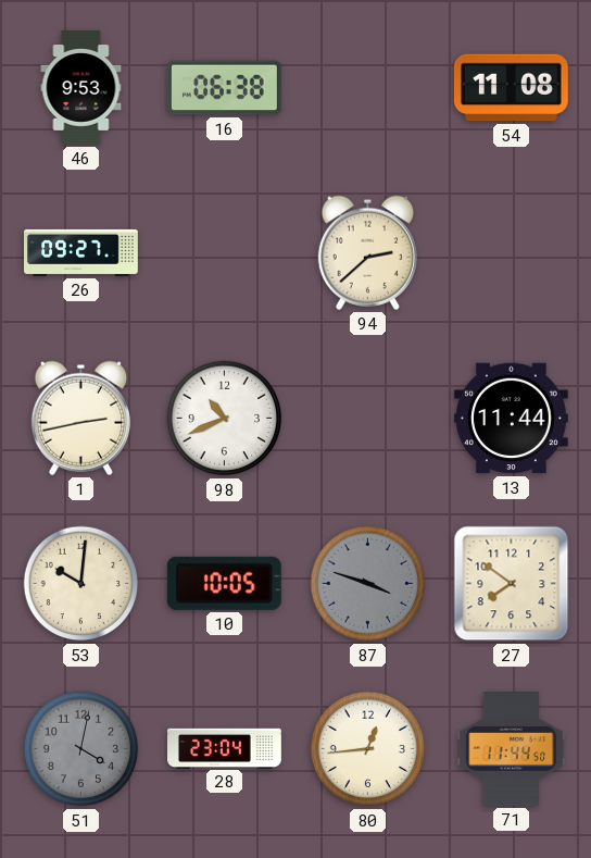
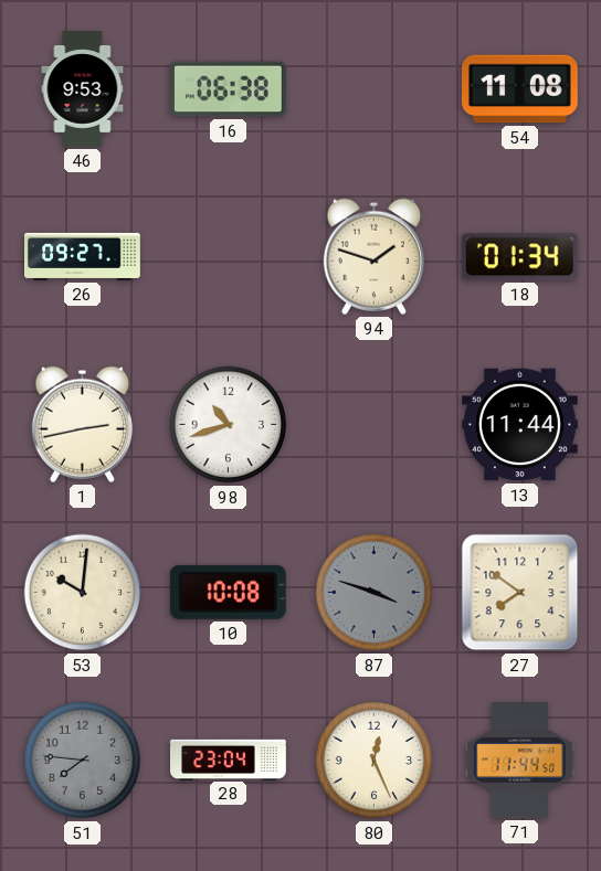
94: 2:38 -> 1:48 (373, 256)
18: none -> 01:34 (519, 257)
98: 10:41 -> 10:42 (229, 425)
10: 10:05 -> 10:08 (228, 592)
51: 4:02 -> 7:46 (83, 761)
80: 12:44 -> 12:26 (375, 761)
